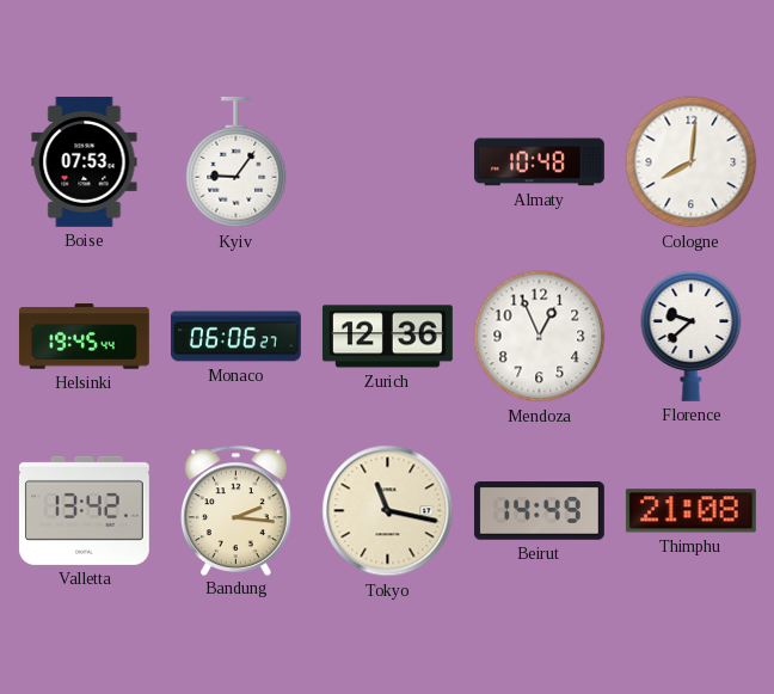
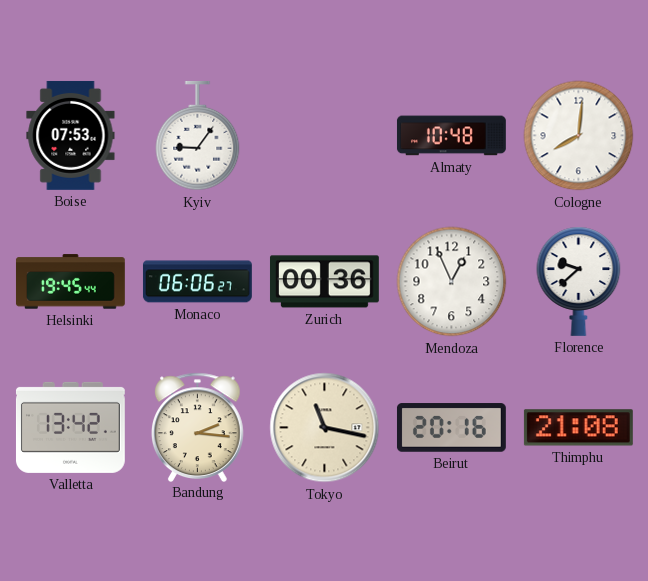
Zurich: 12:36 -> 00:36 (324, 282)
Beirut: 14:49 -> 20:16 (451, 428)
